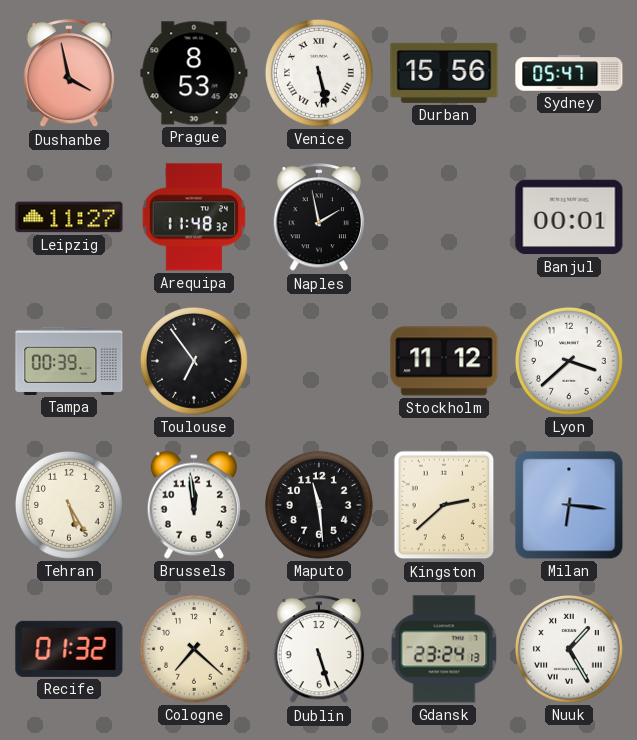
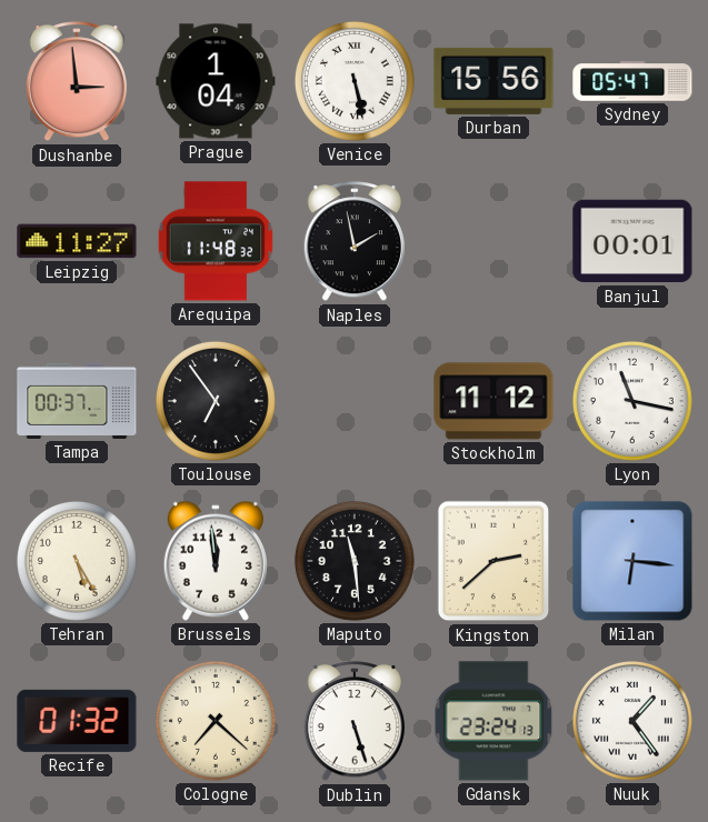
Dushanbe: 3:58 -> 2:59 (77, 82)
Prague: 8:53 -> 1:04 (216, 81)
Tampa: 00:39 -> 00:37 (77, 401)
Lyon: 3:38 -> 11:17 (632, 401)
Nuuk: 1:25 -> 1:24 (632, 721)
